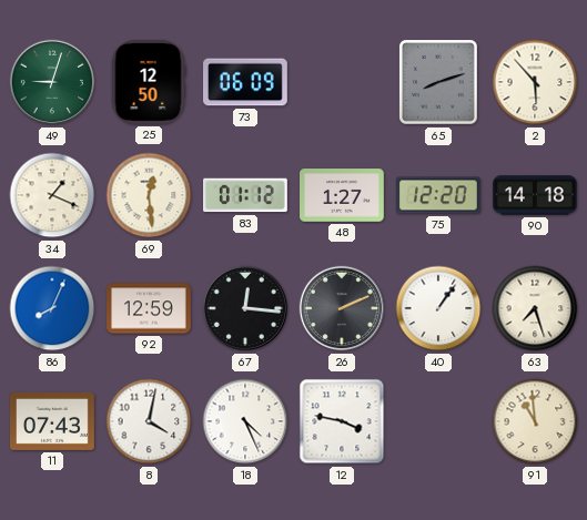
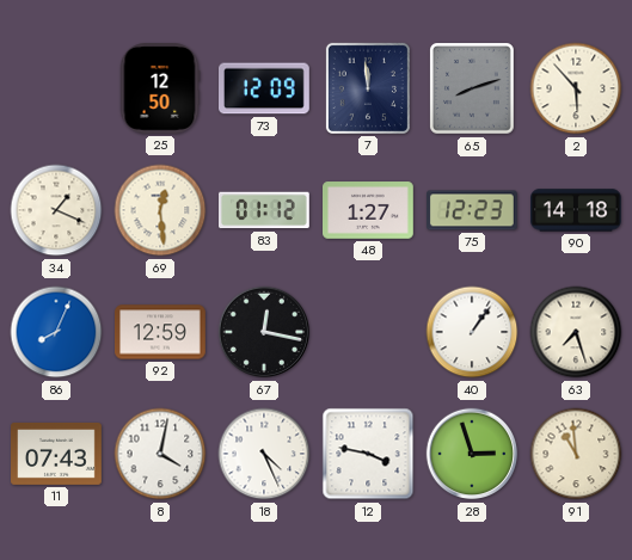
49: 9:03 -> none (52, 82)
73: 06:09 -> 12:09 (265, 88)
7: none -> 11:59 (368, 88)
75: 12:20 -> 12:23 (473, 210)
67: 12:16 -> 12:17 (264, 332)
26: 2:11 -> none (342, 308)
28: none -> 2:57 (472, 454)
